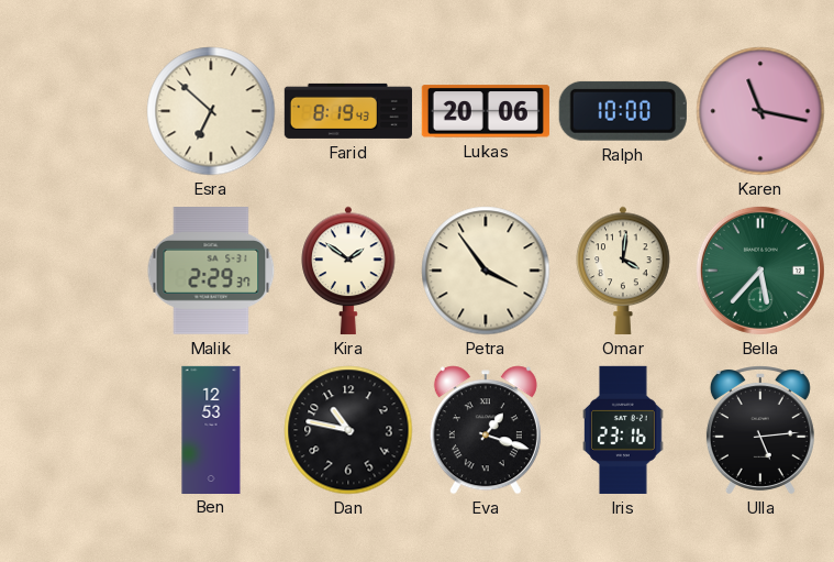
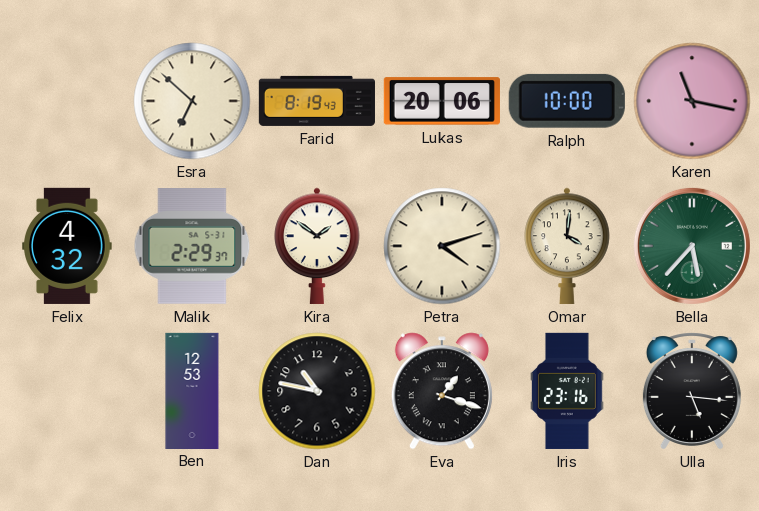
Felix: none -> 4:32 (68, 246)
Petra: 3:54 -> 4:12 (442, 246)
Ulla: 5:14 -> 5:16 (692, 391)
